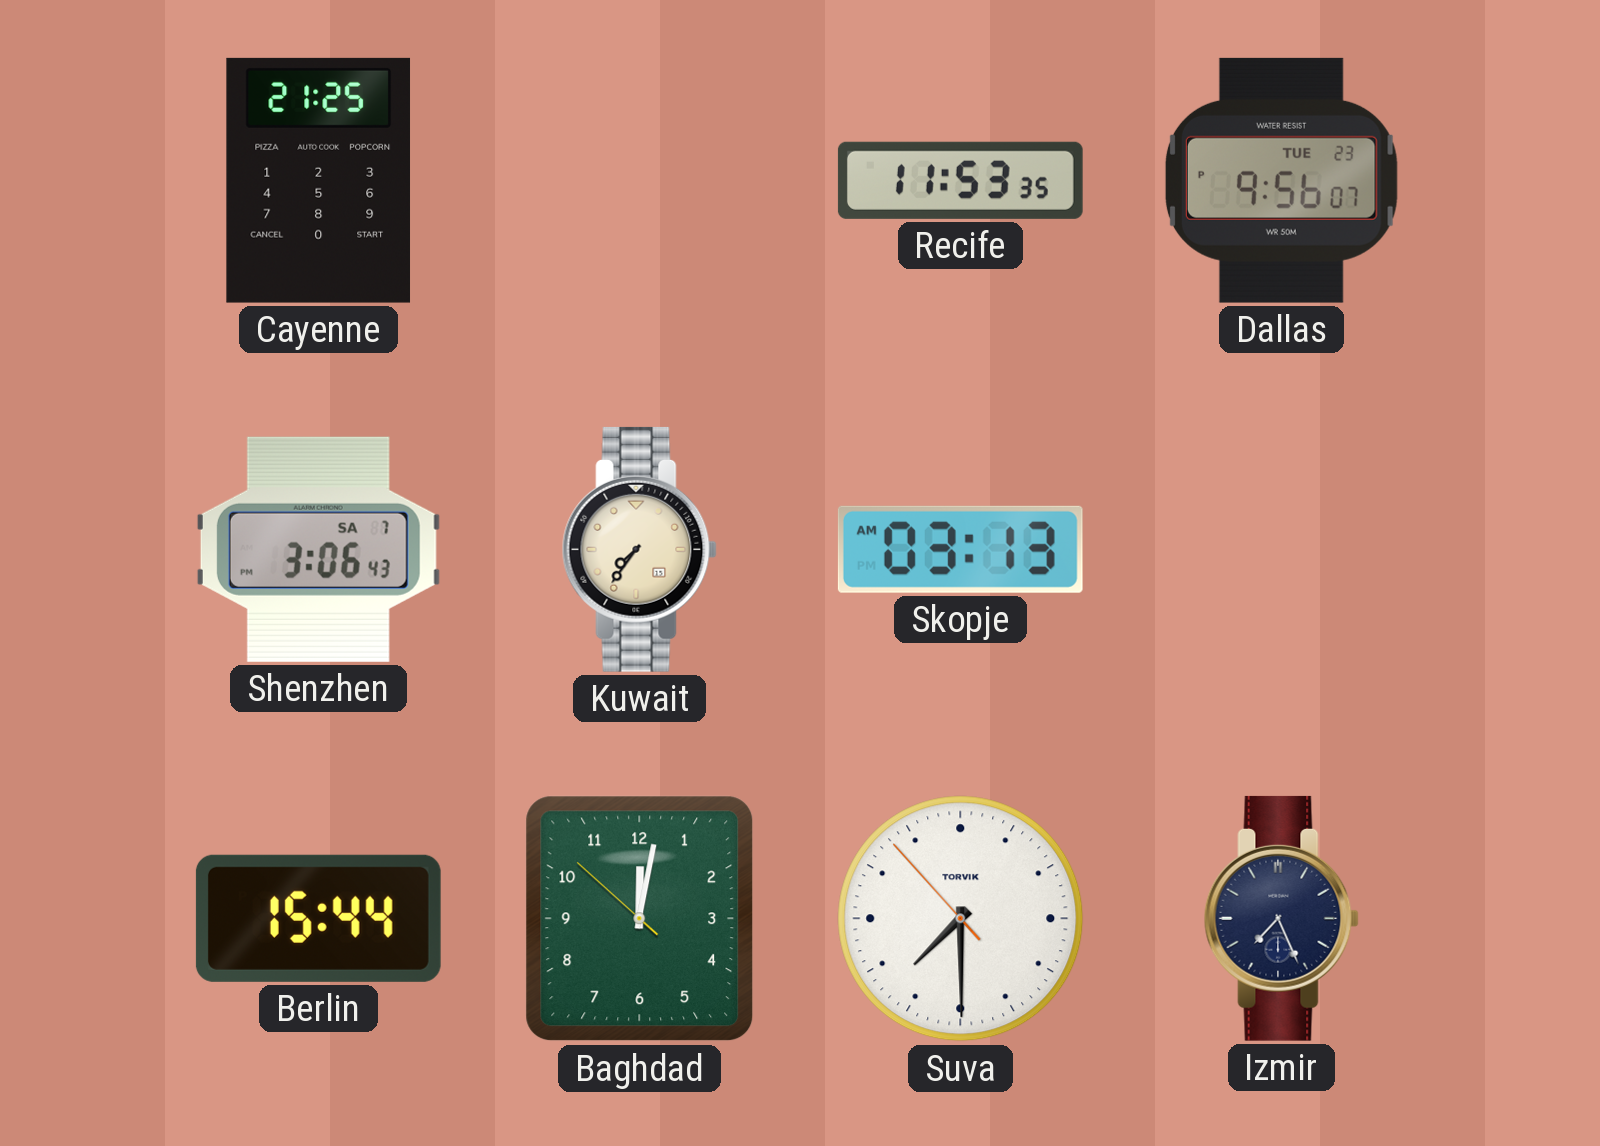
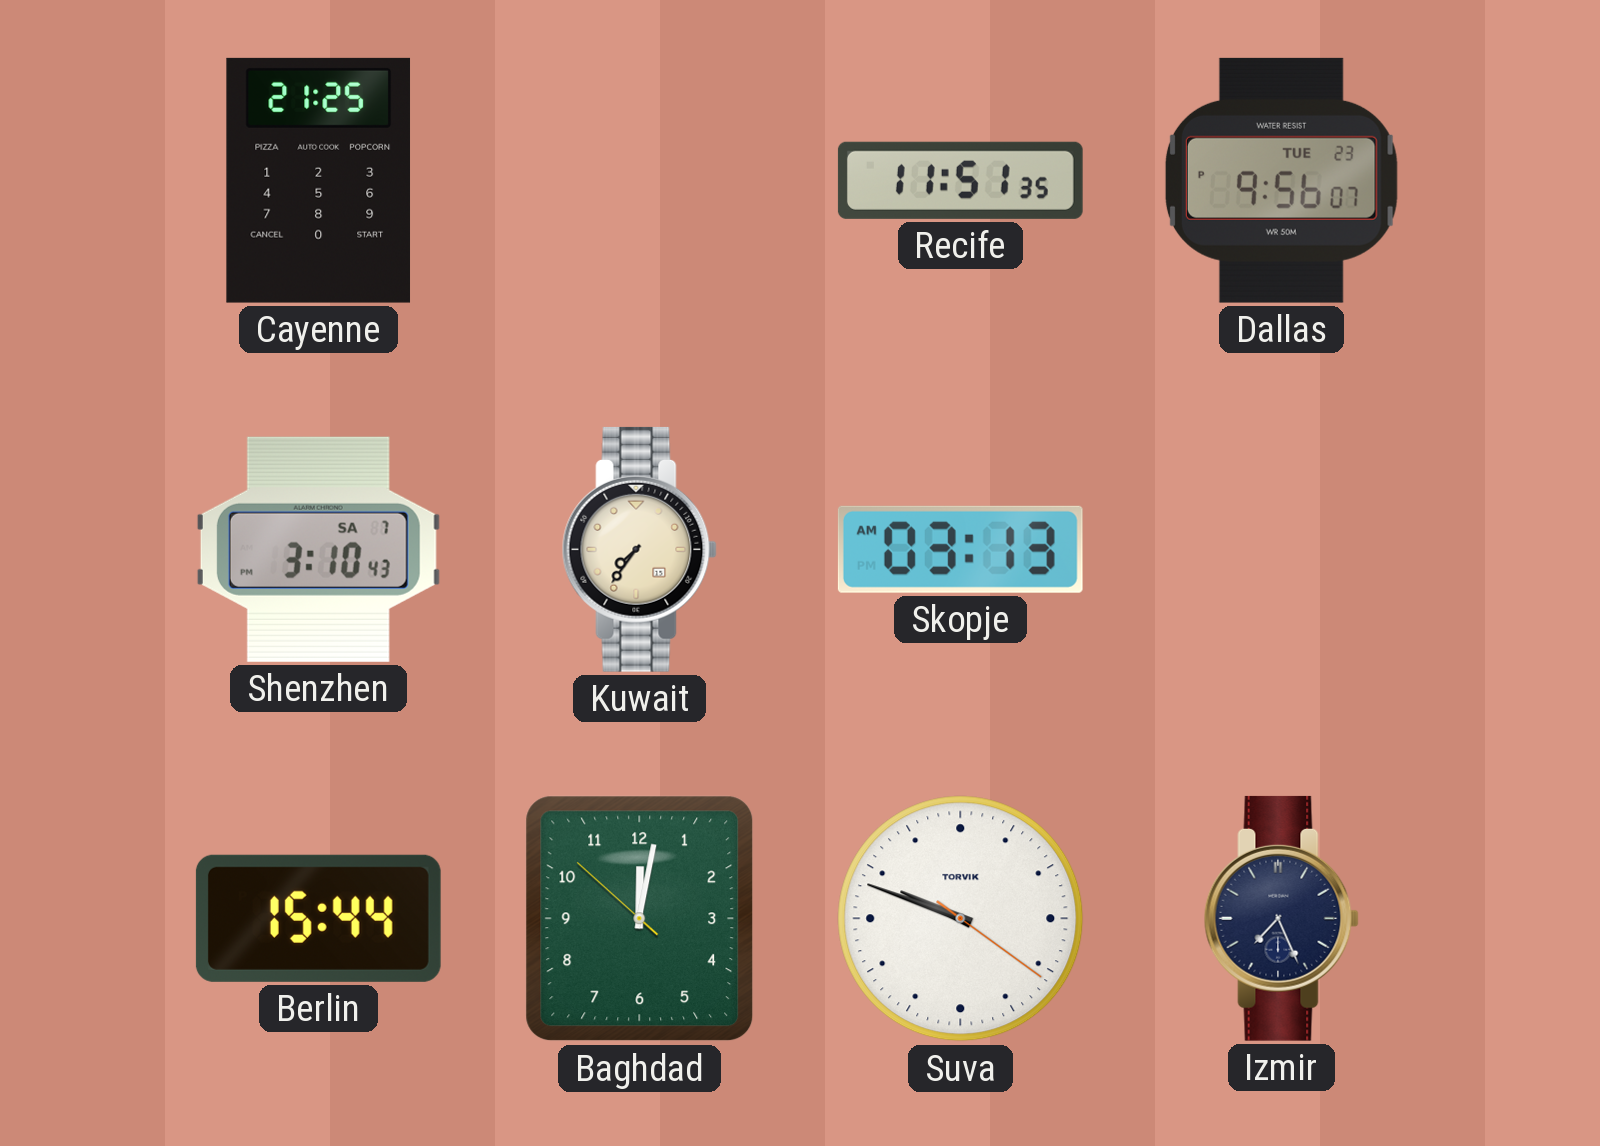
Recife: 11:53 -> 11:51 (960, 180)
Shenzhen: 3:06 -> 3:10 (318, 549)
Suva: 7:29 -> 9:48 (961, 919)
